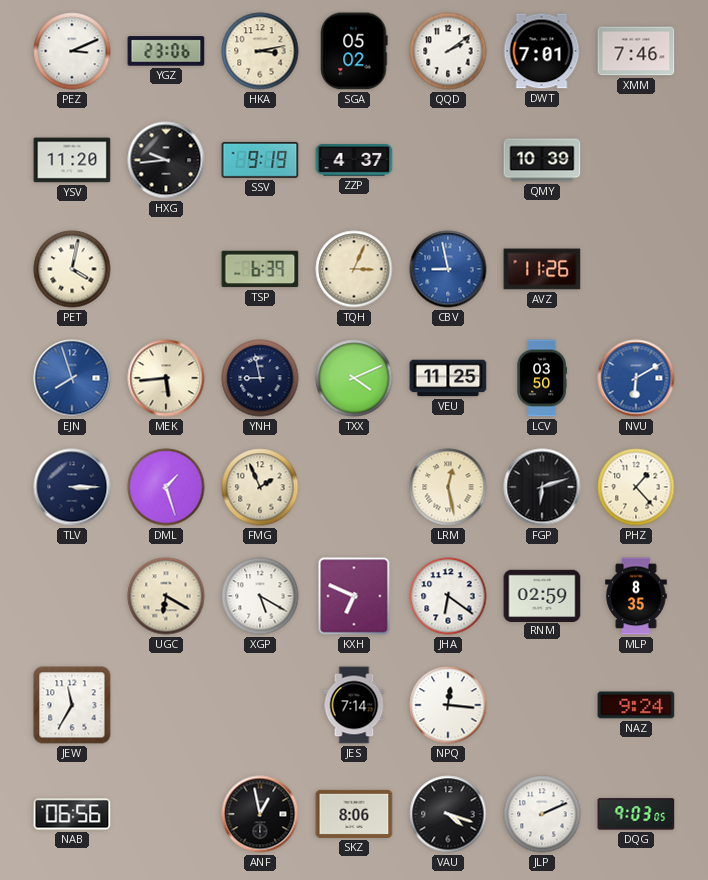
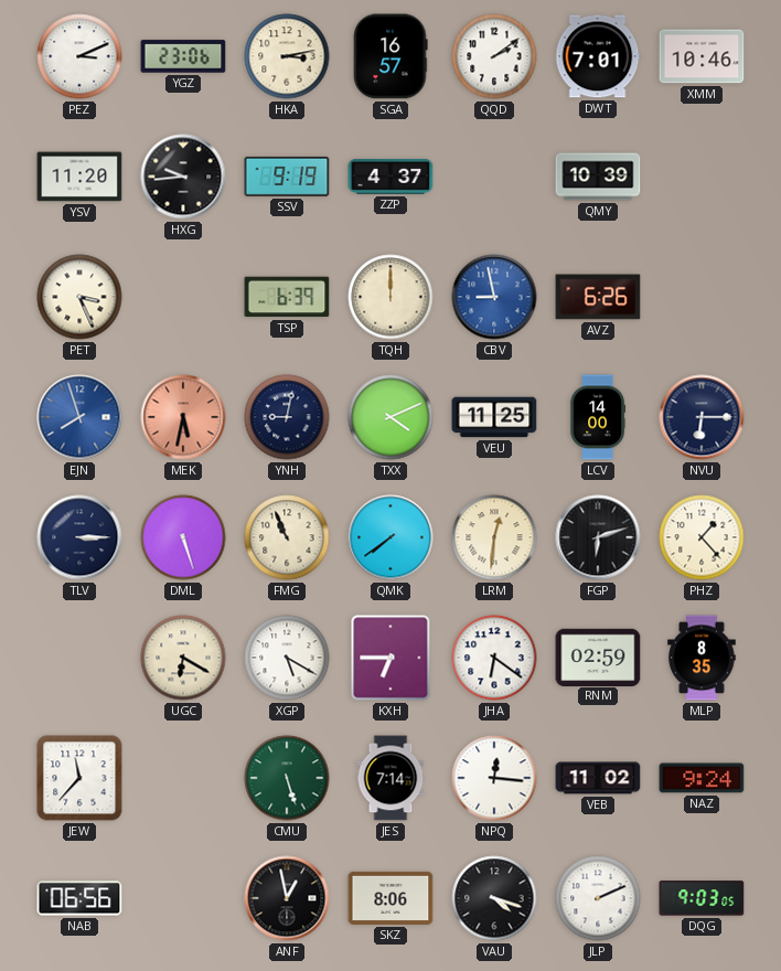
SGA: 05:02 -> 16:57 (390, 56)
XMM: 7:46 -> 10:46 (702, 56)
PET: 4:02 -> 3:26 (79, 297)
TQH: 3:04 -> 12:00 (390, 297)
AVZ: 11:26 -> 6:26 (598, 297)
MEK: 5:44 -> 5:32 (183, 417)
MEK dial: cream -> salmon (183, 417)
YNH: 8:58 -> 9:02 (287, 417)
LCV: 03:50 -> 14:00 (597, 417)
NVU: 6:10 -> 6:15 (702, 417)
NVU dial: blue -> navy (702, 417)
DML: 1:27 -> 5:27 (183, 537)
FMG: 1:56 -> 10:56 (287, 537)
QMK: none -> 7:39 (390, 537)
LRM: 12:28 -> 12:31 (494, 537)
KXH: 6:49 -> 6:45 (390, 658)
JEW: 11:35 -> 11:37 (79, 778)
CMU: none -> 5:27 (287, 778)
VEB: none -> 11:02 (598, 778)
